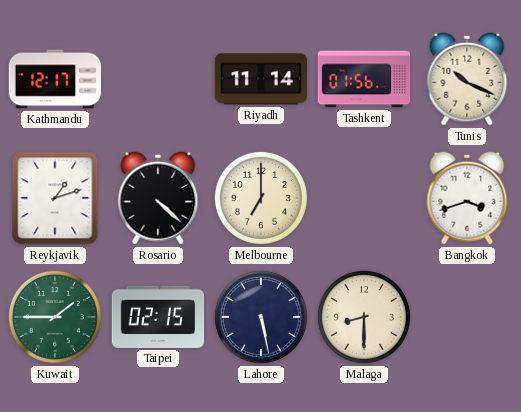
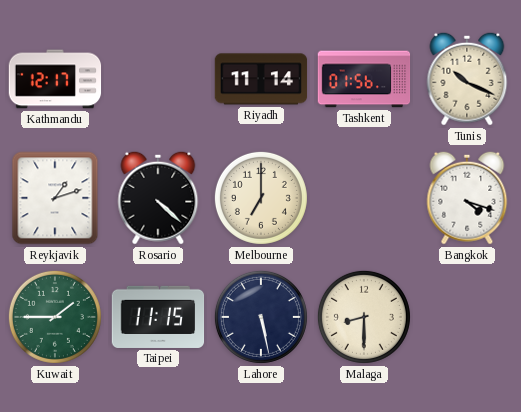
Bangkok: 3:42 -> 4:18 (467, 198)
Taipei: 02:15 -> 11:15 (158, 317)
